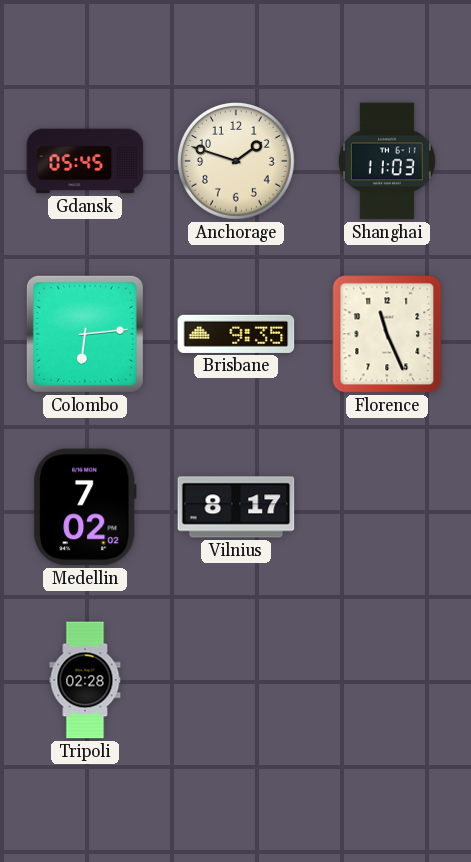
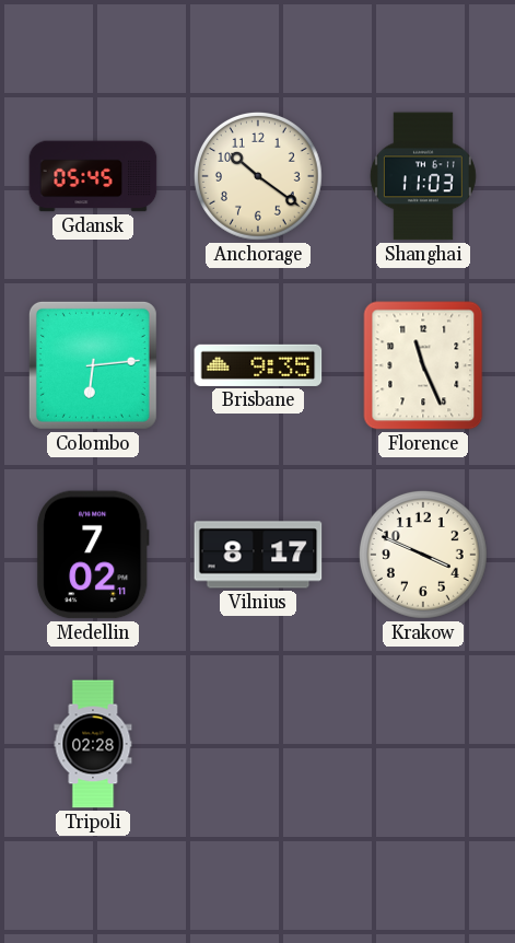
Anchorage: 1:48 -> 10:21 (258, 176)
Medellin: 7:02:02 -> 7:02:11 (93, 555)
Krakow: none -> 3:49 (423, 555)
